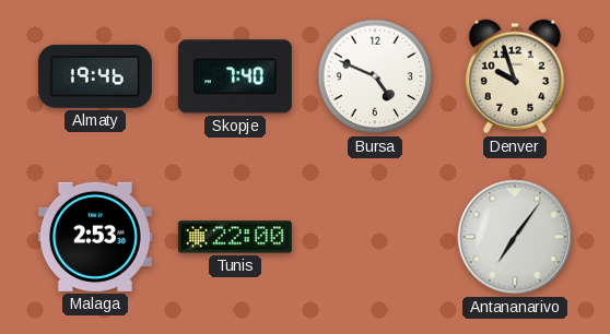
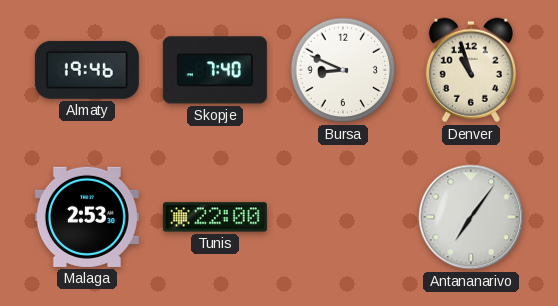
Bursa: 4:49 -> 8:49 (343, 70)
Denver: 9:57 -> 10:57 (471, 70)
